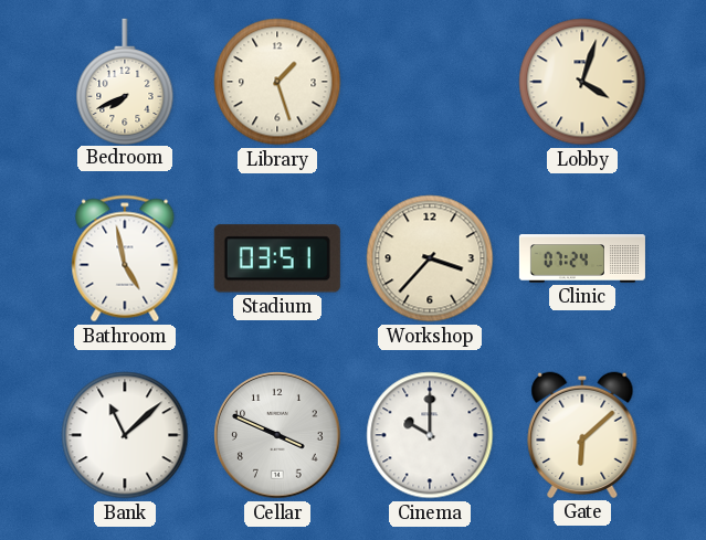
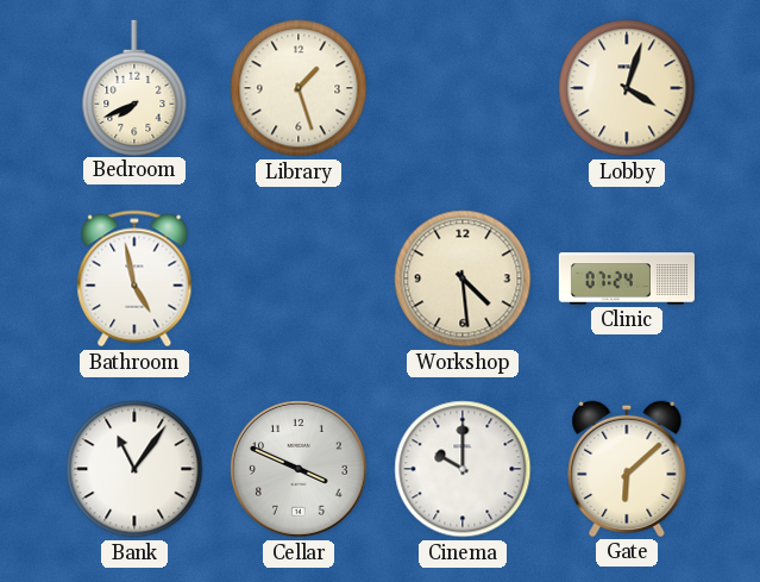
Stadium: 03:51 -> none (277, 258)
Workshop: 3:37 -> 4:29 (463, 279)
Bank: 11:08 -> 11:06 (134, 469)
